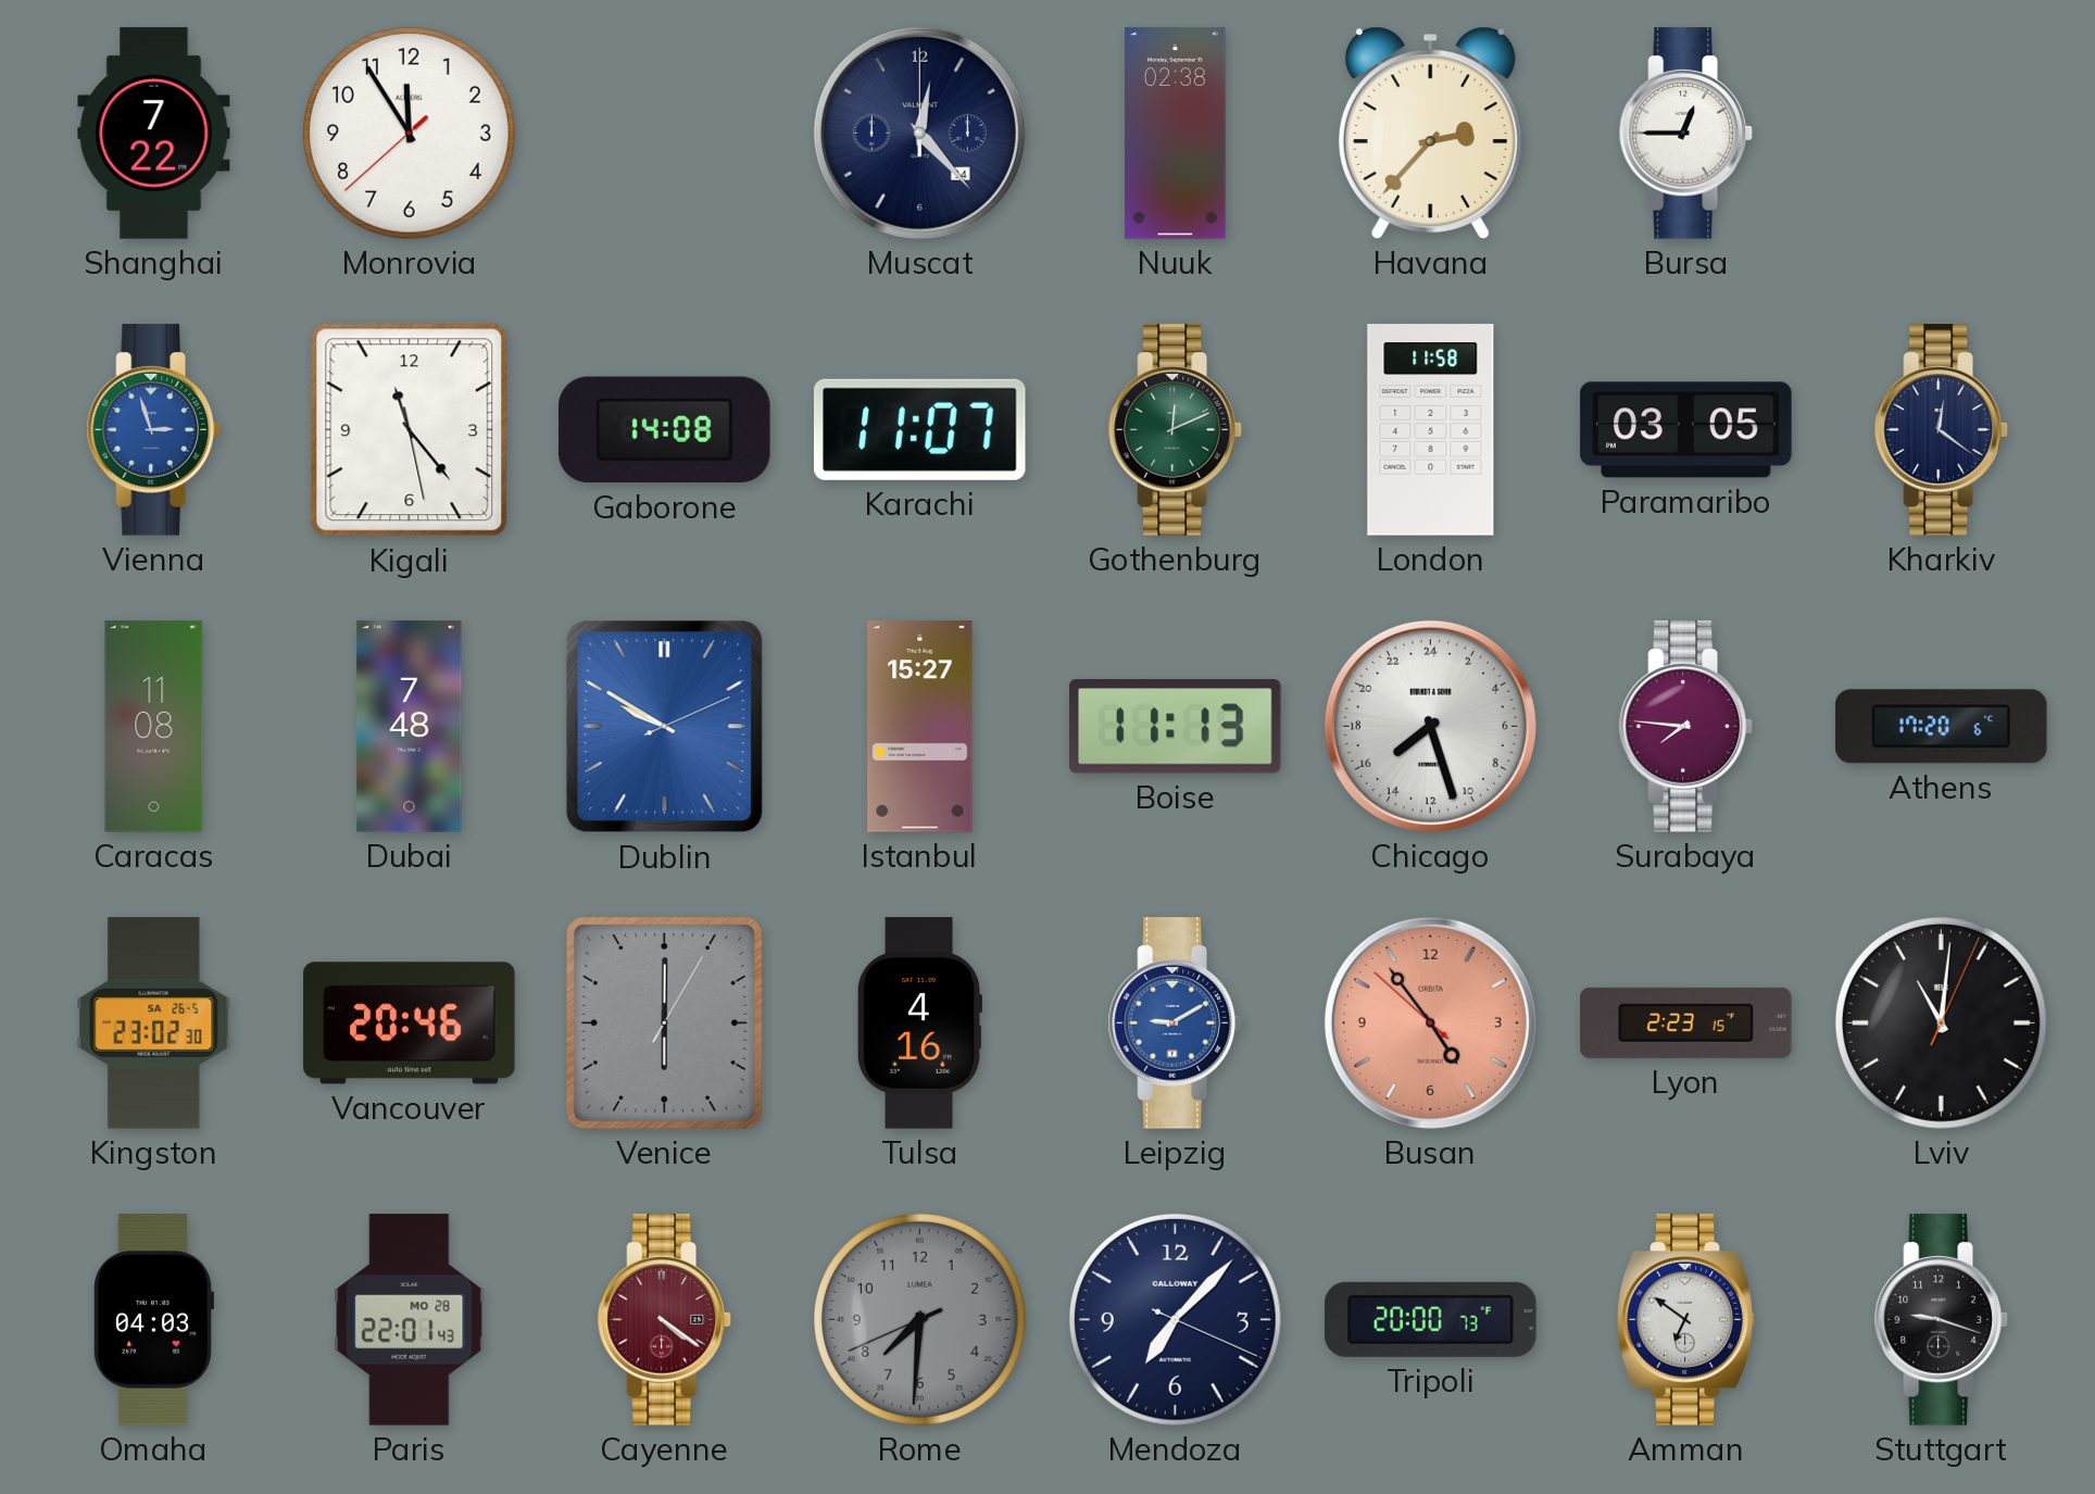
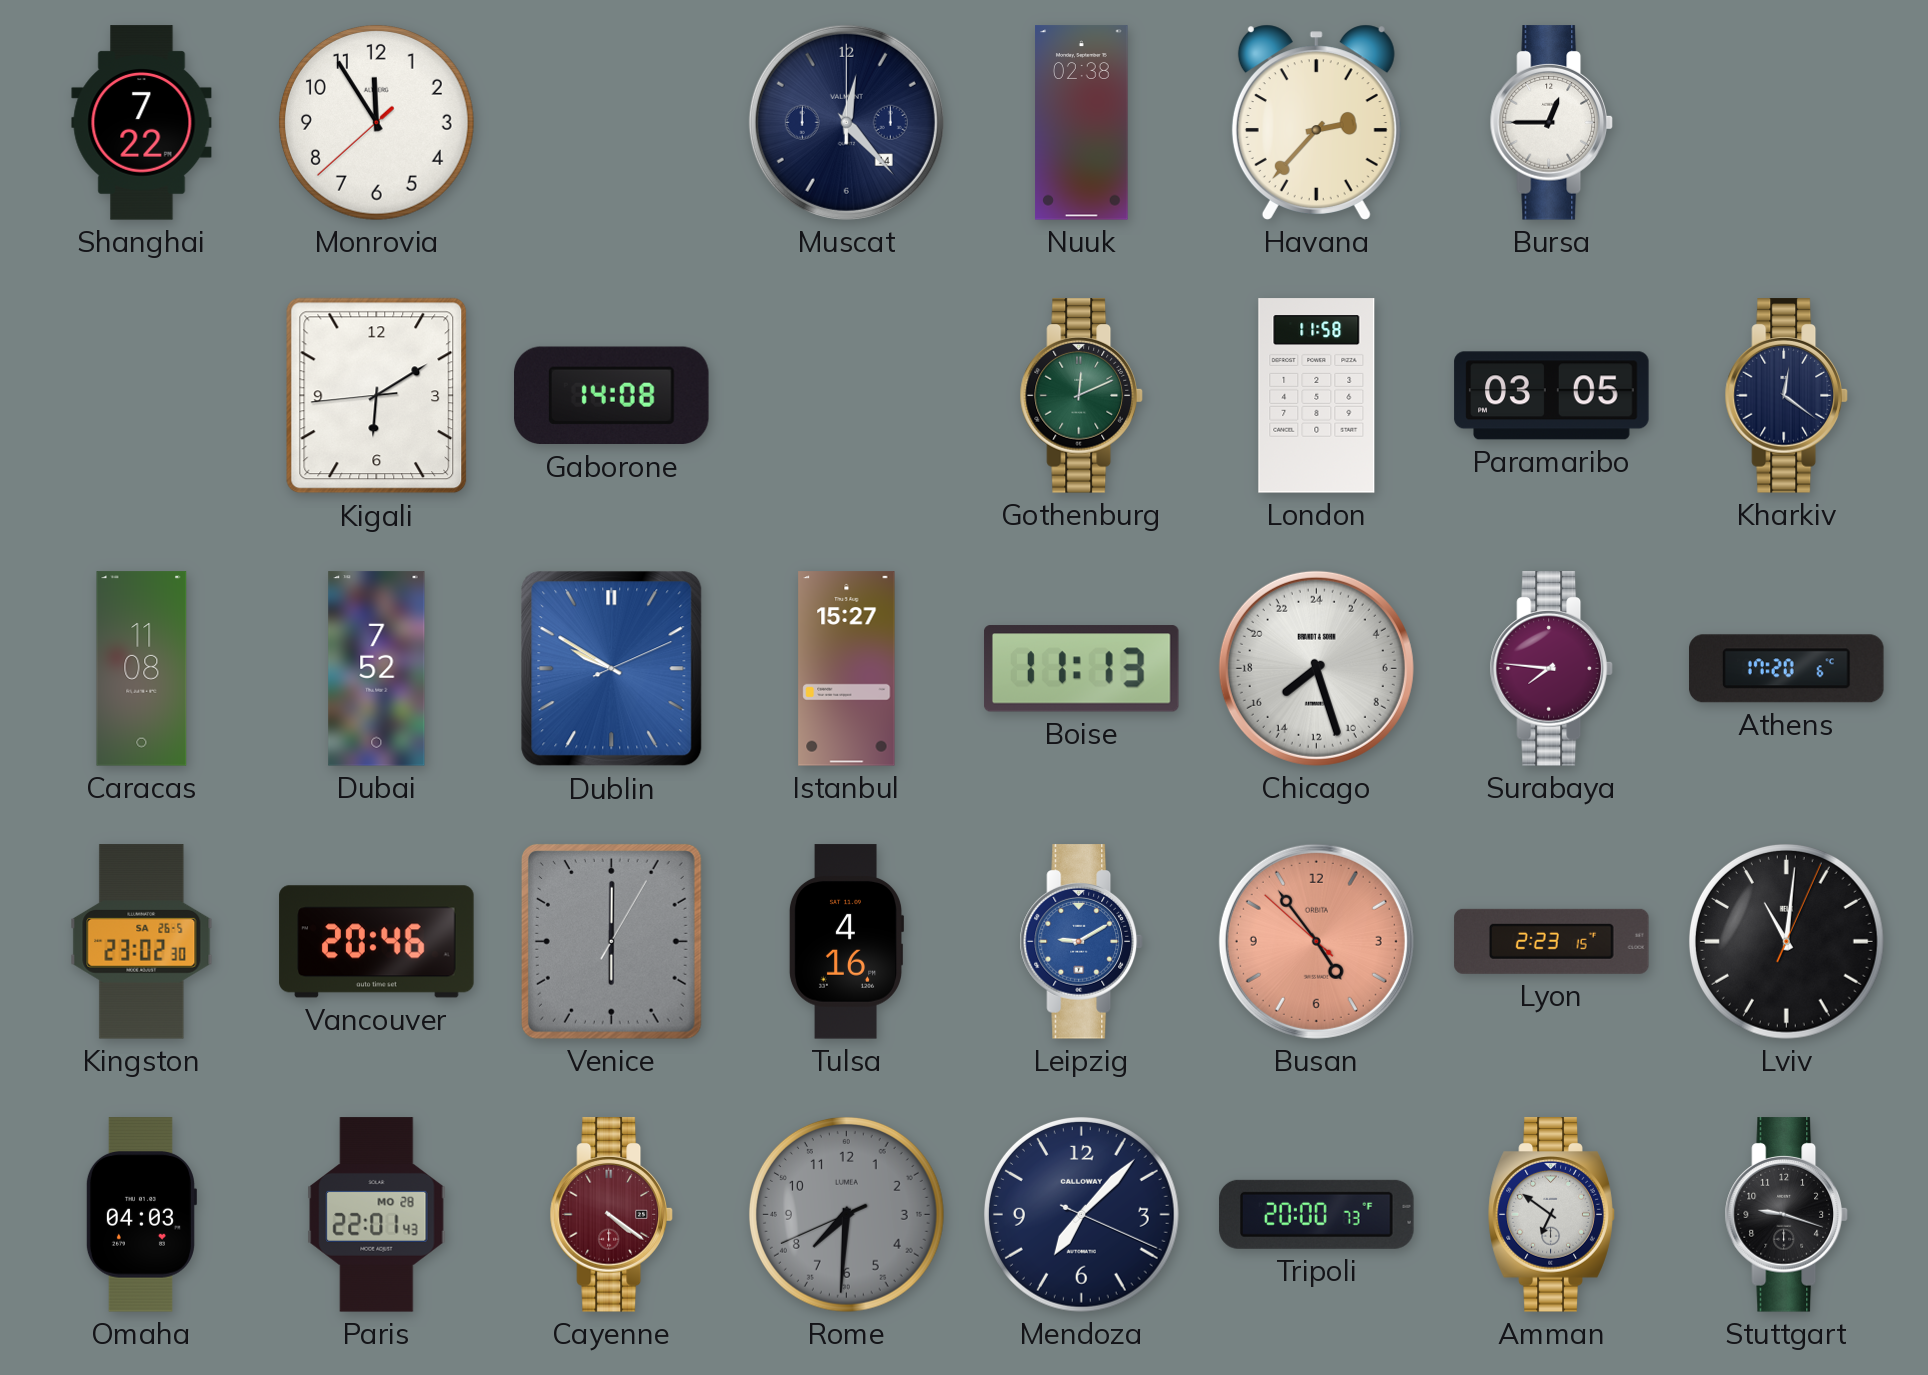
Vienna: 2:57 -> none (153, 430)
Kigali: 11:23 -> 6:09 (377, 396)
Karachi: 11:07 -> none (919, 429)
Dubai: 7:48 -> 7:52 (377, 669)
